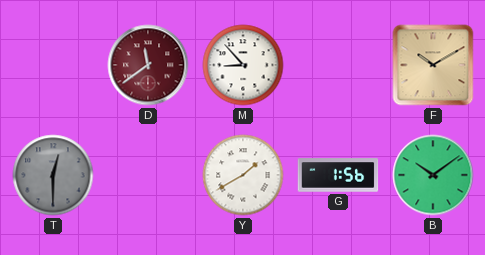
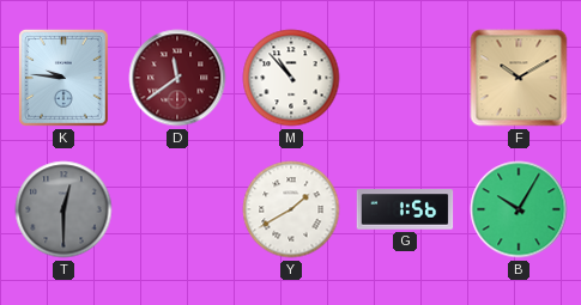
K: none -> 9:46 (63, 78)
M: 8:53 -> 10:53 (291, 78)
B: 10:09 -> 10:05 (519, 209)
